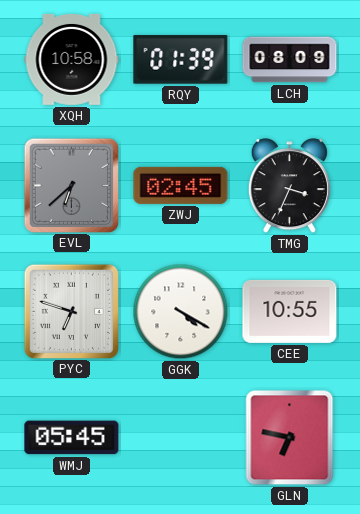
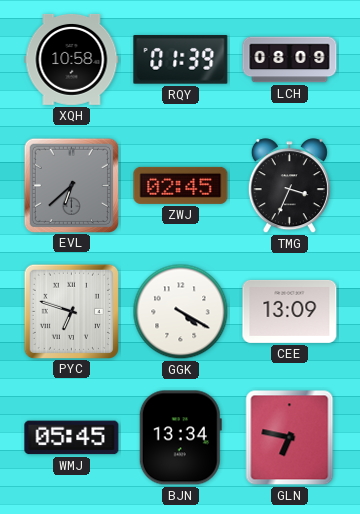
CEE: 10:55 -> 13:09 (290, 311)
BJN: none -> 13:34 (180, 438)
